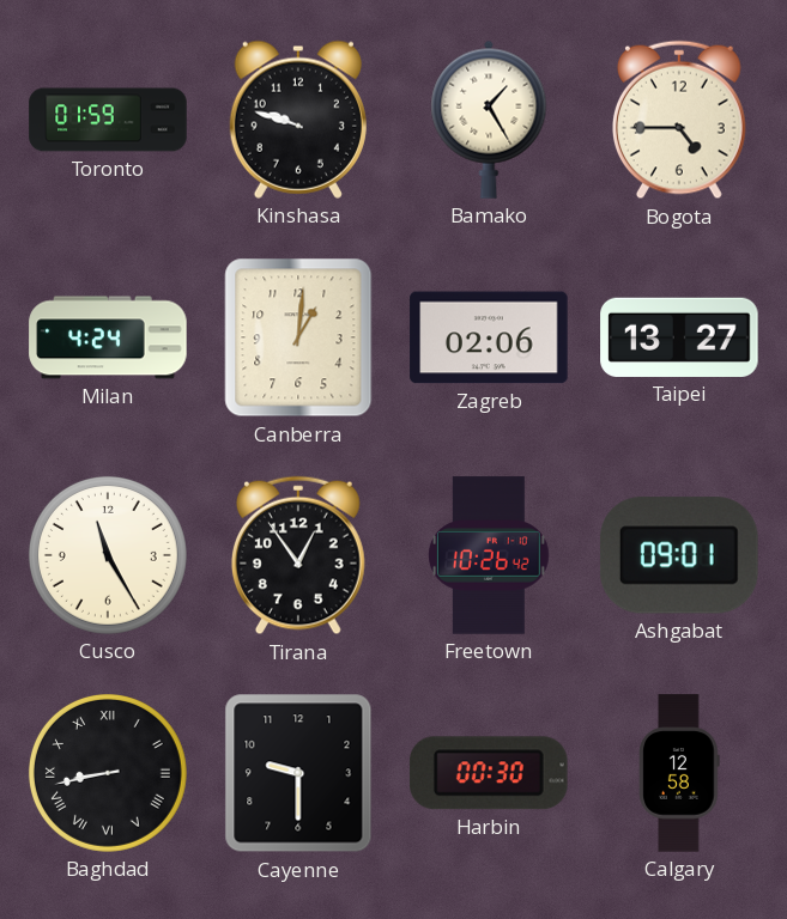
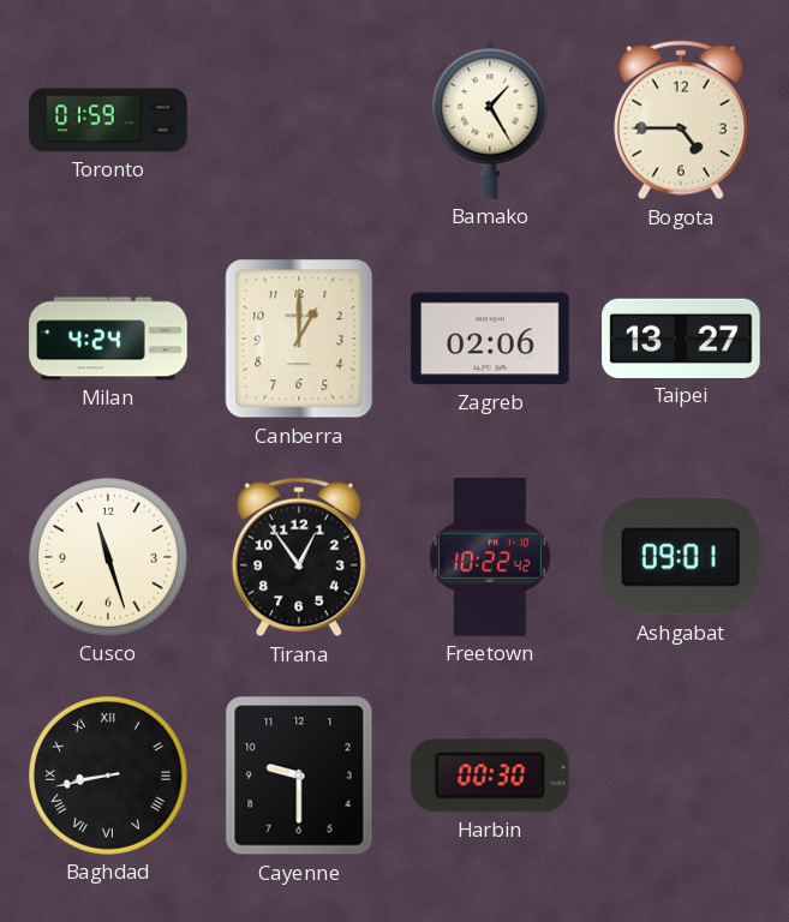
Kinshasa: 9:48 -> none (298, 120)
Canberra: 1:01 -> 1:00 (299, 339)
Cusco: 11:25 -> 11:27 (108, 557)
Freetown: 10:26 -> 10:22 (491, 557)
Calgary: 12:58 -> none (679, 773)
